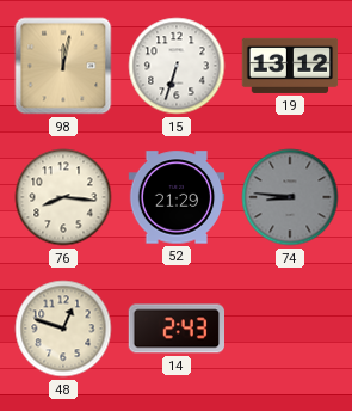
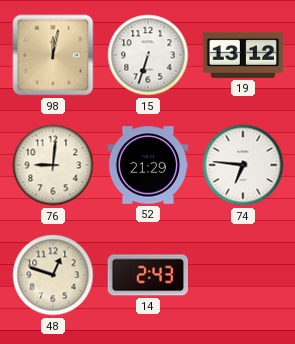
76: 8:16 -> 9:01 (53, 165)
74: 8:46 -> 6:46 (243, 165)
74 dial: grey -> white (243, 165)
